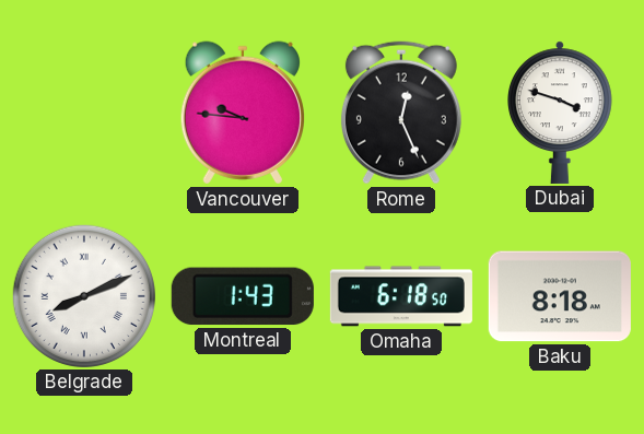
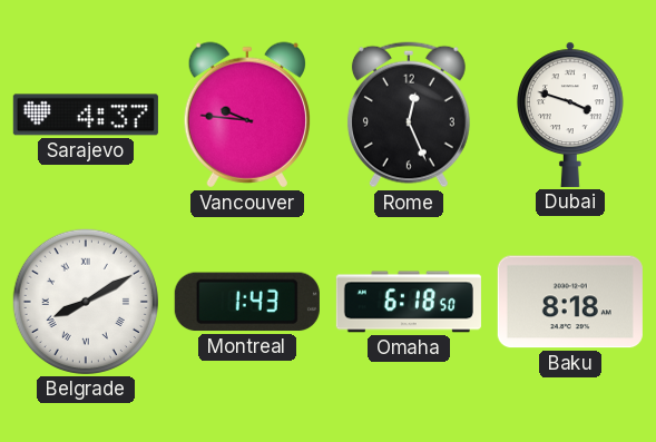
Sarajevo: none -> 4:37 (86, 115)
Belgrade: 8:11 -> 8:10 (86, 302)
